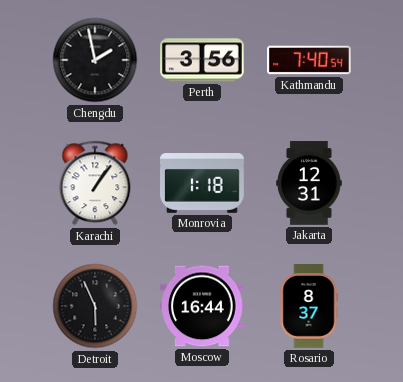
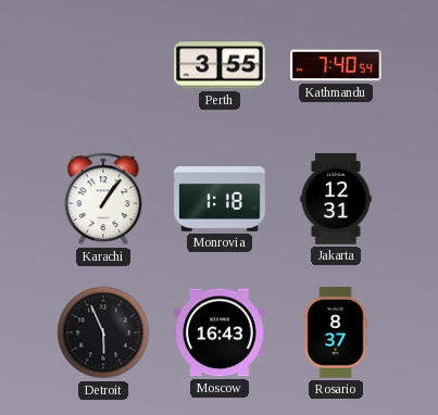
Chengdu: 1:58 -> none (95, 60)
Perth: 3:56 -> 3:55 (220, 65)
Moscow: 16:44 -> 16:43 (221, 332)
